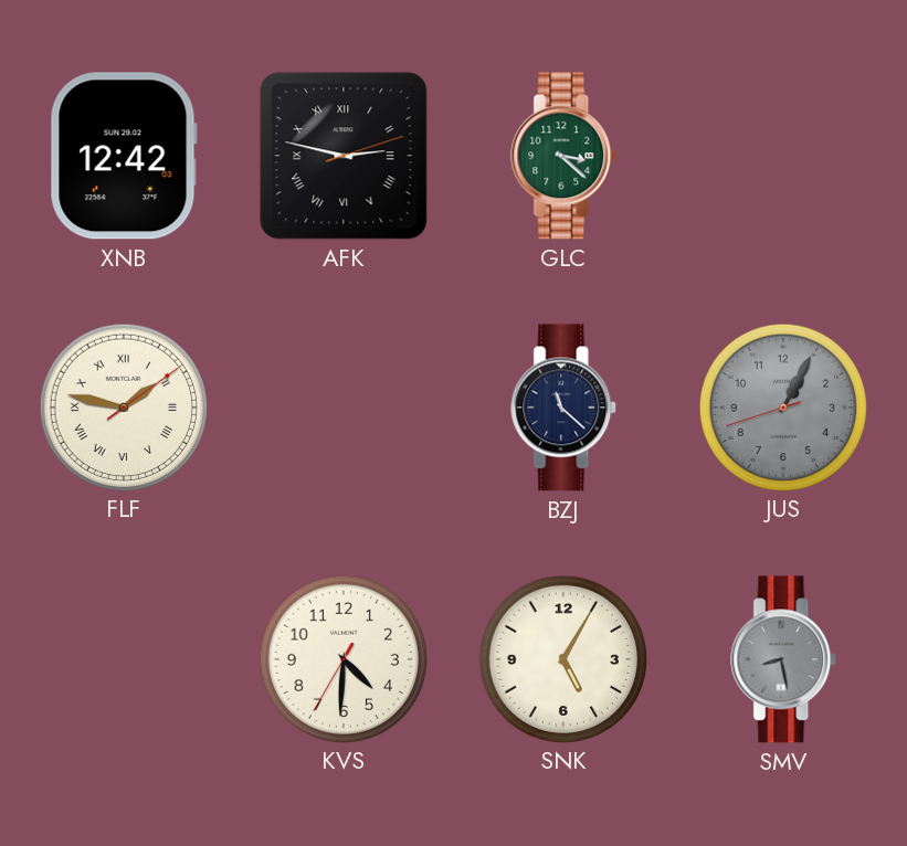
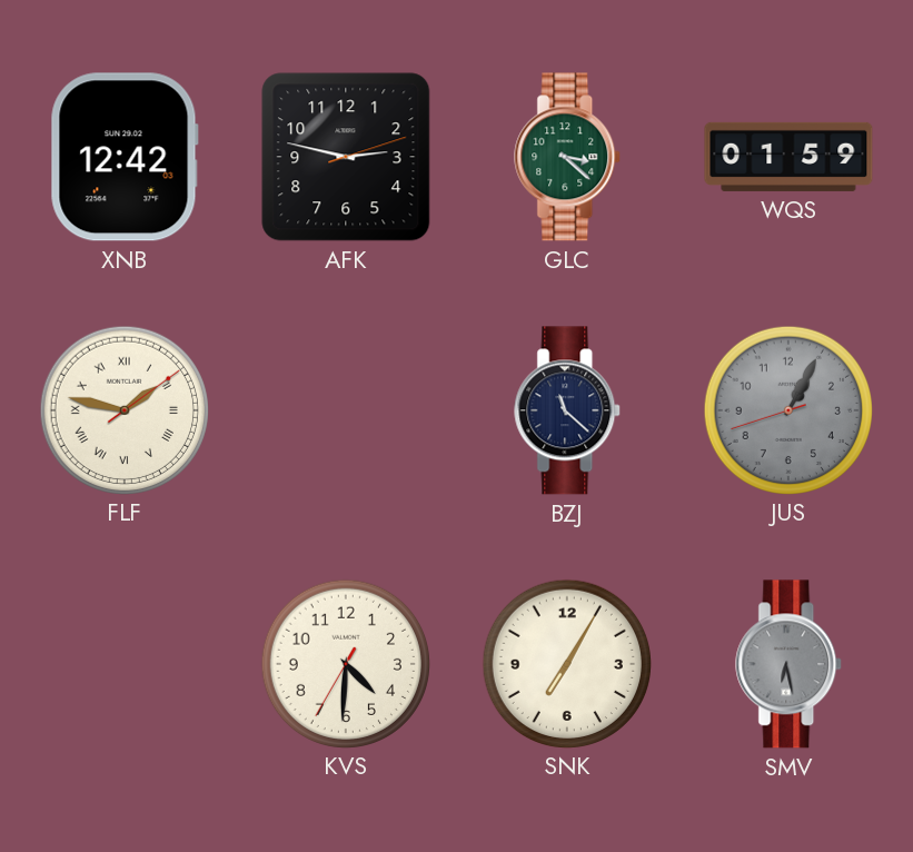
AFK numerals: Roman -> Arabic (346, 157)
WQS: none -> 01:59 (788, 157)
SNK: 5:05 -> 7:05 (566, 663)
SMV: 8:28 -> 6:28 (790, 664)
